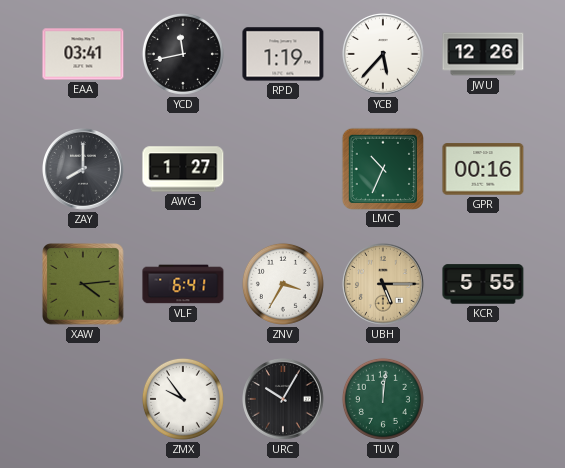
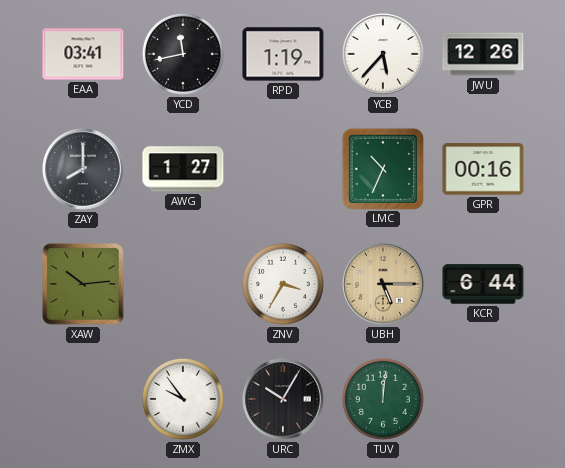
XAW: 4:14 -> 10:14 (83, 284)
VLF: 6:41 -> none (183, 284)
KCR: 5:55 -> 6:44 (483, 284)
